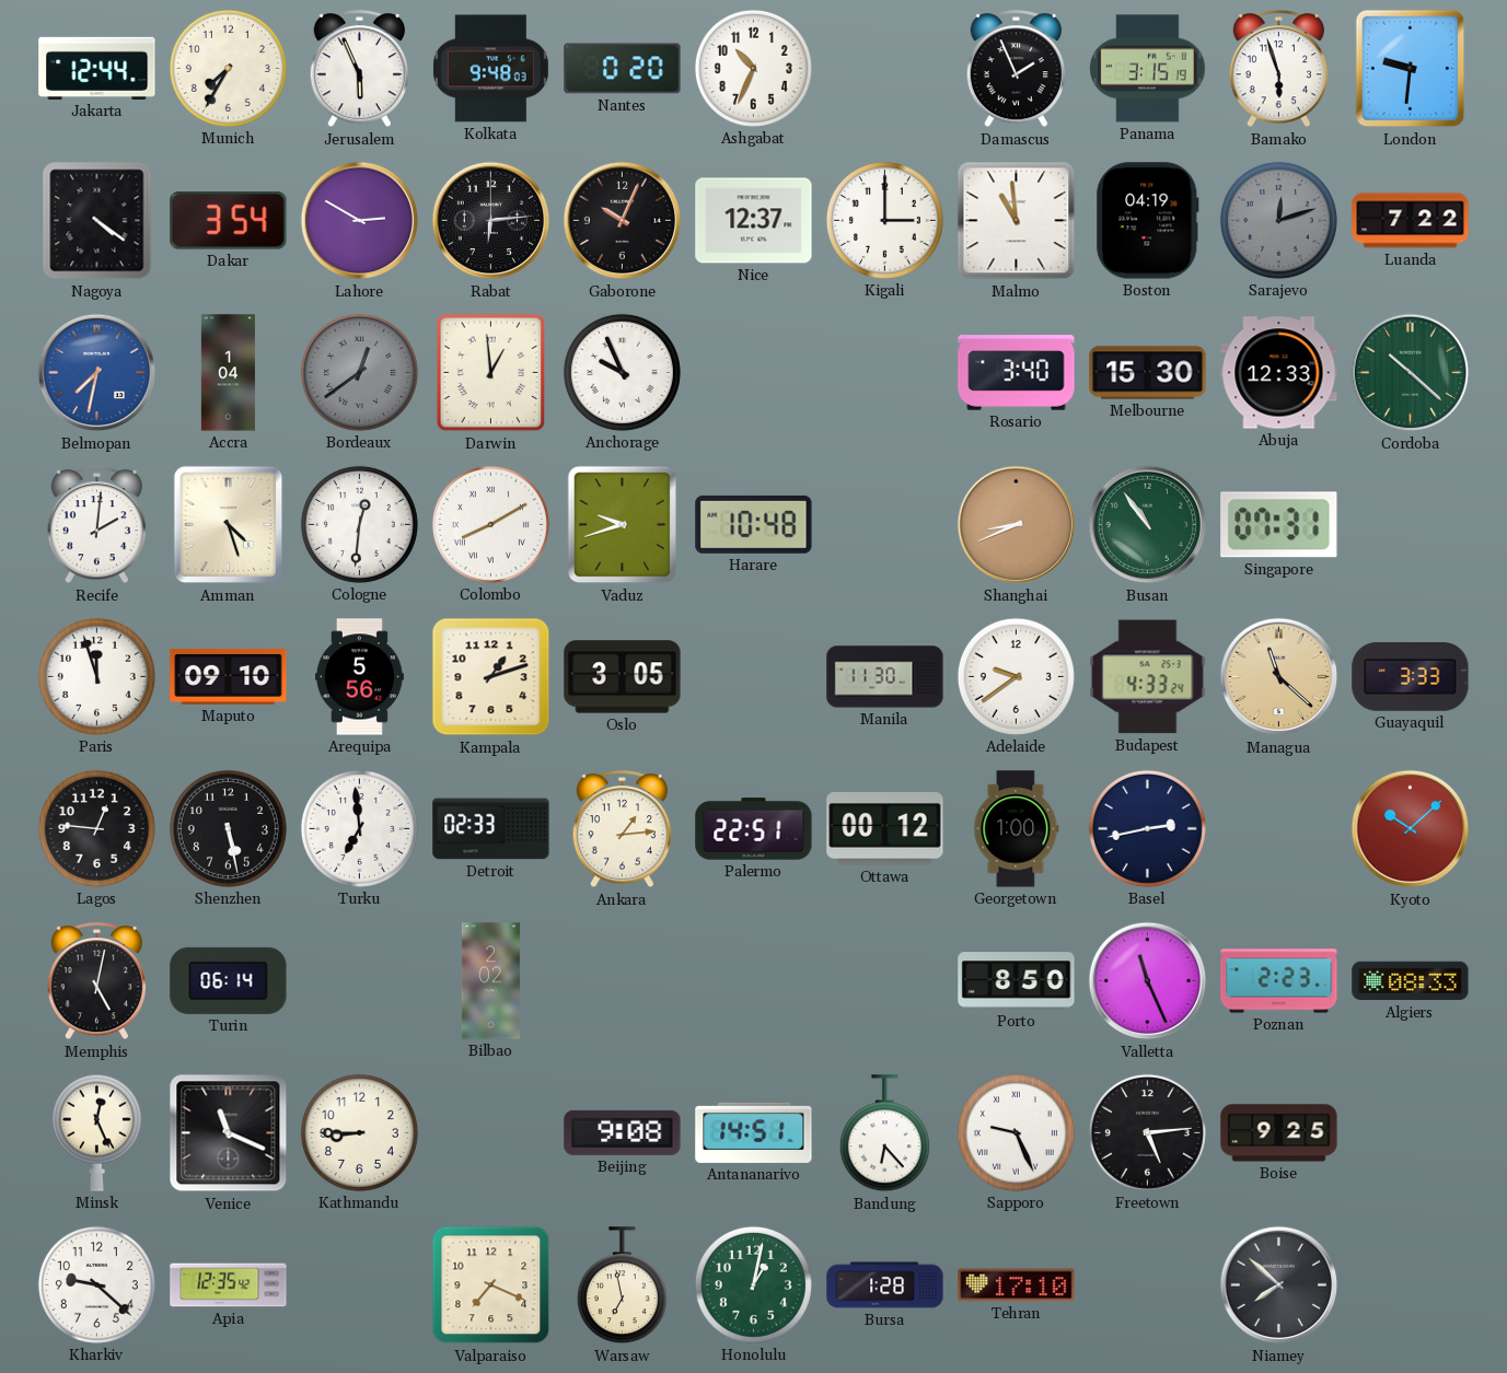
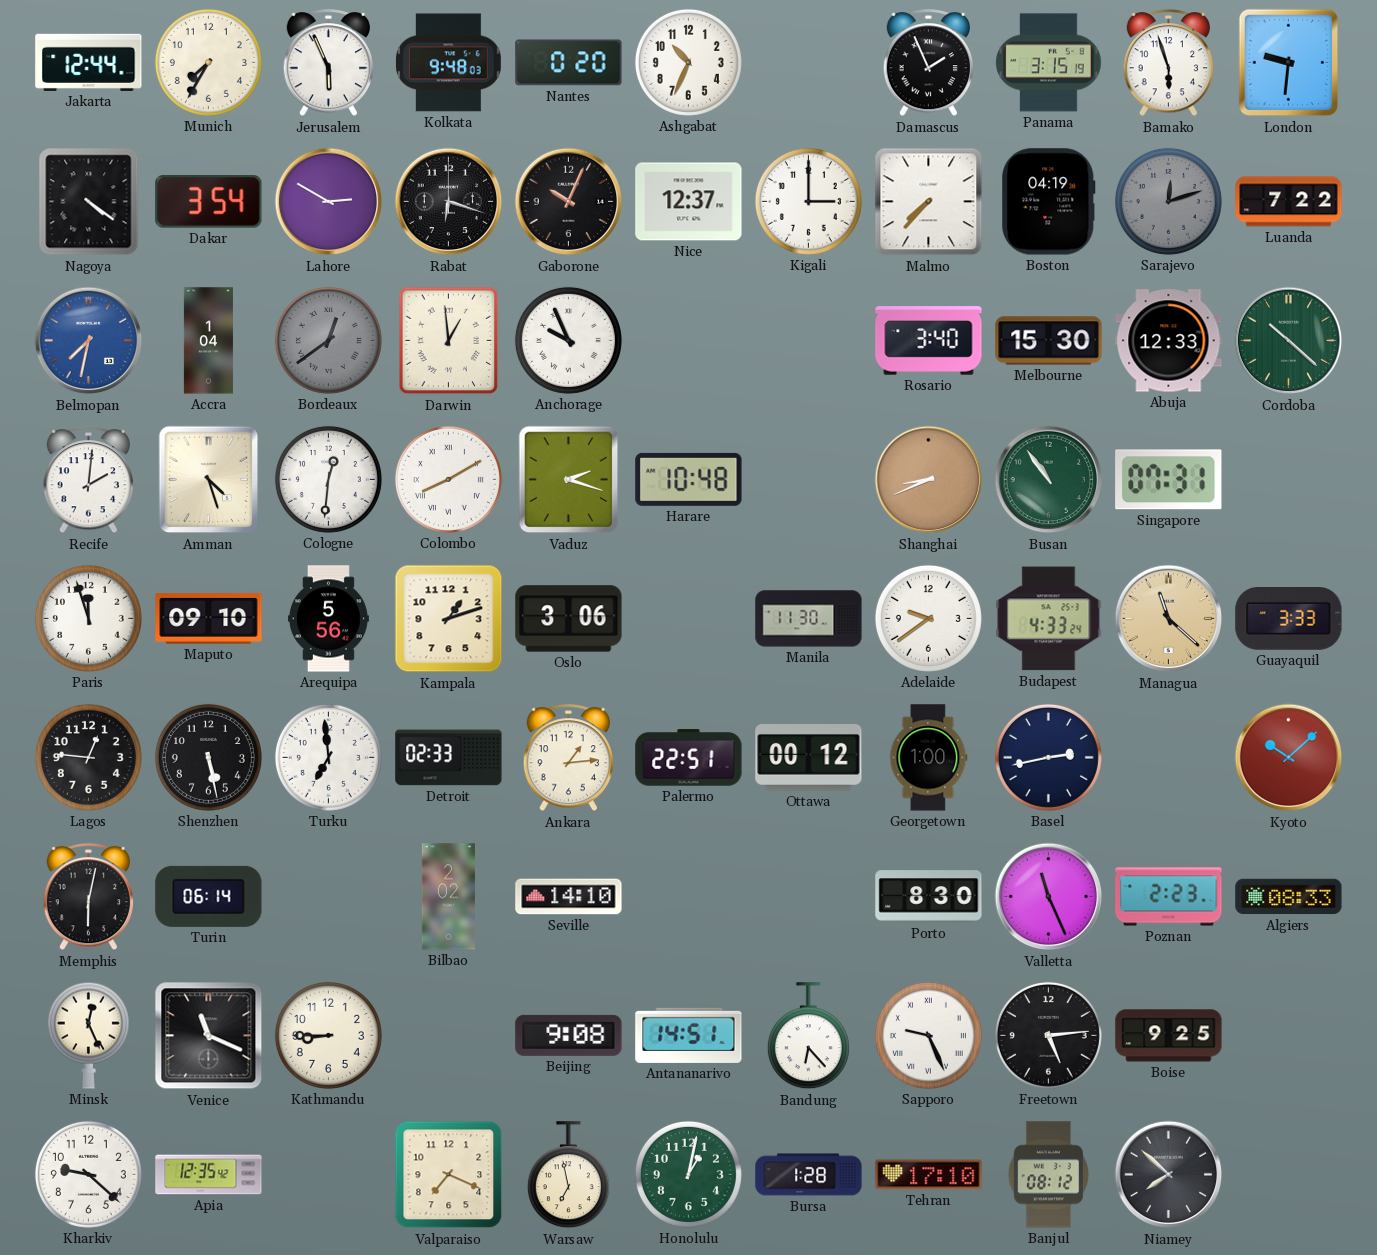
Rabat: 6:14 -> 6:18 (449, 202)
Malmo: 10:59 -> 7:37 (929, 202)
Vaduz: 9:42 -> 2:18 (569, 480)
Oslo: 3:05 -> 3:06 (569, 619)
Memphis: 5:02 -> 6:02 (88, 897)
Seville: none -> 14:10 (569, 897)
Porto: 8:50 -> 8:30 (929, 897)
Banjul: none -> 08:12 (1048, 1175)
